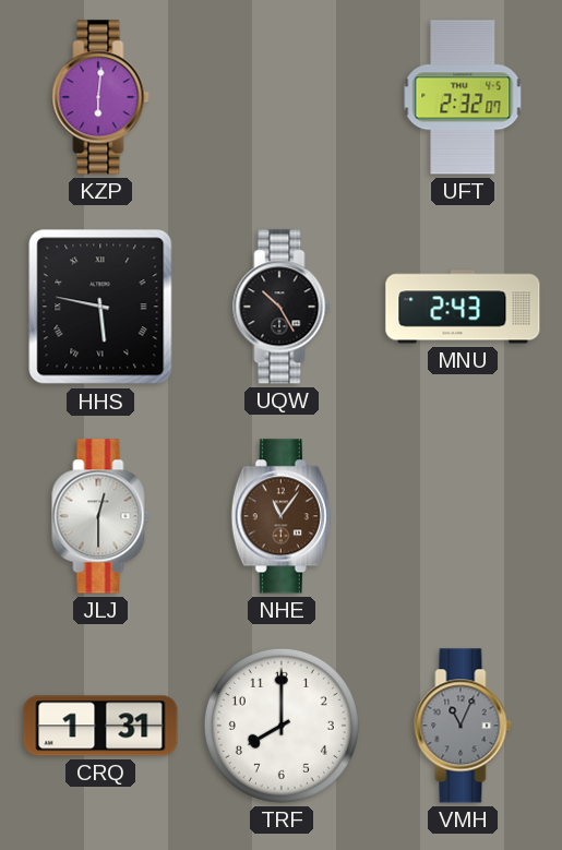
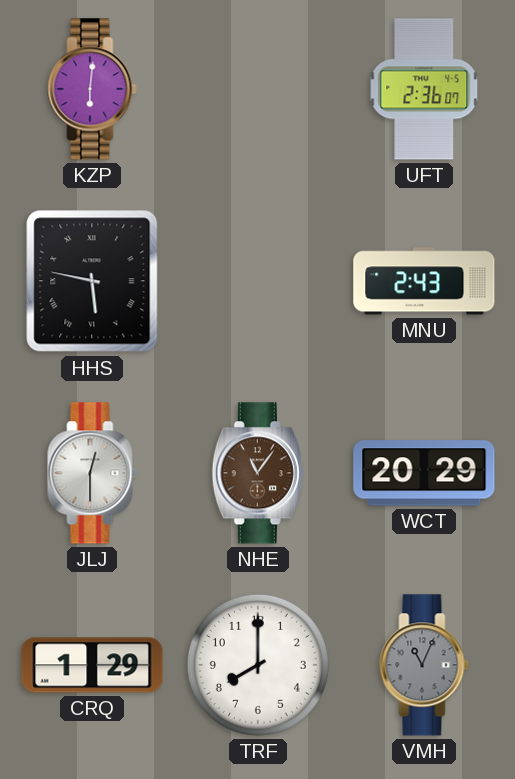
UFT: 2:32 -> 2:36 (424, 89)
UQW: 10:25 -> none (282, 307)
WCT: none -> 20:29 (424, 473)
CRQ: 1:31 -> 1:29 (92, 665)
